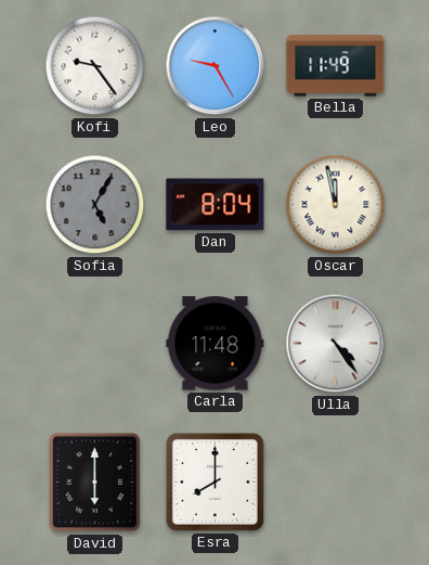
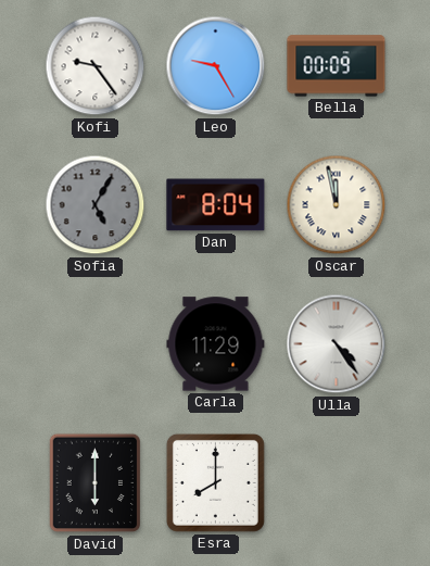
Bella: 11:49 -> 00:09 (337, 66)
Carla: 11:48 -> 11:29 (216, 344)
